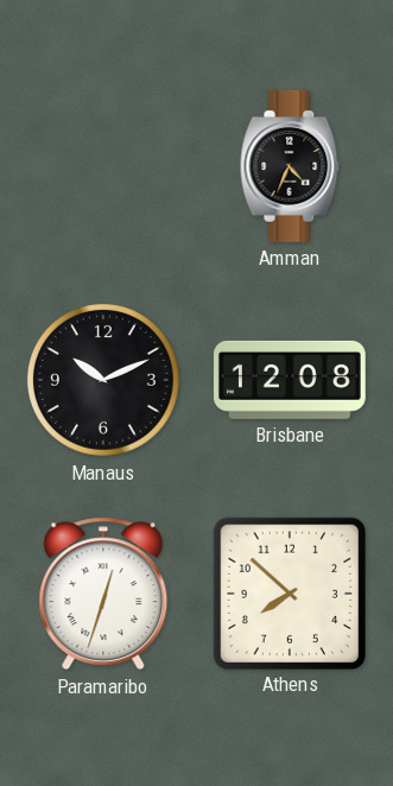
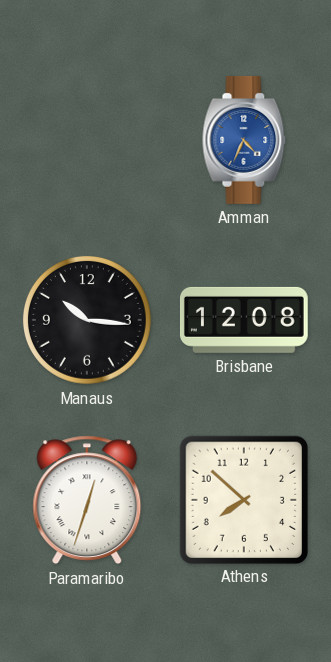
Amman dial: black -> blue (244, 140)
Manaus: 10:11 -> 10:16 (87, 320)
